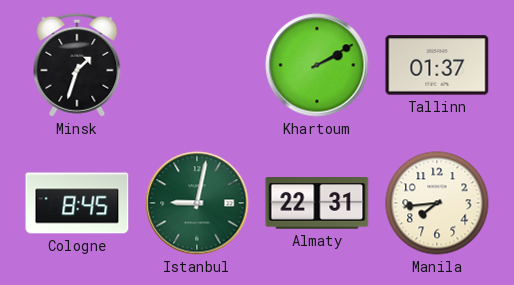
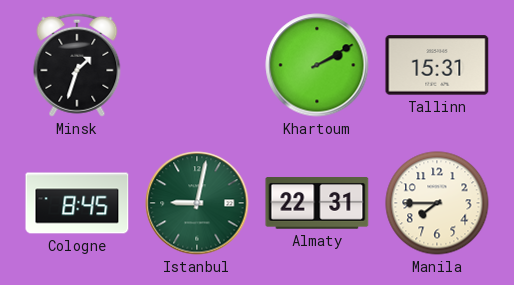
Tallinn: 01:37 -> 15:31 (437, 65)
Manila: 7:44 -> 7:45 (437, 203)
